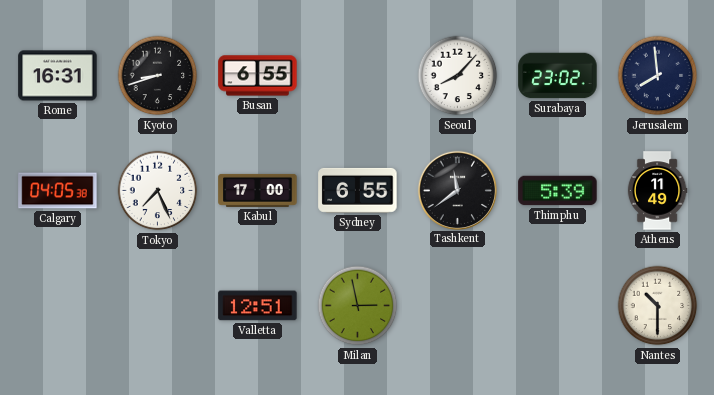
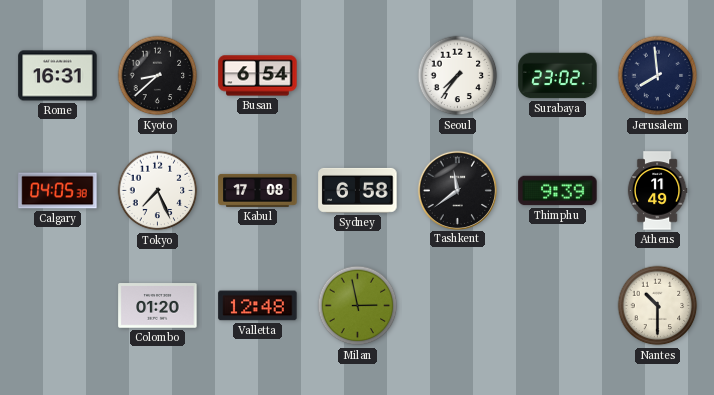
Kyoto: 8:42 -> 8:38 (158, 76)
Busan: 6:55 -> 6:54 (258, 76)
Seoul: 8:07 -> 7:36 (458, 76)
Kabul: 17:00 -> 17:08 (258, 190)
Sydney: 6:55 -> 6:58 (358, 190)
Thimphu: 5:39 -> 9:39 (558, 191)
Colombo: none -> 01:20 (158, 306)
Valletta: 12:51 -> 12:48 (258, 306)
